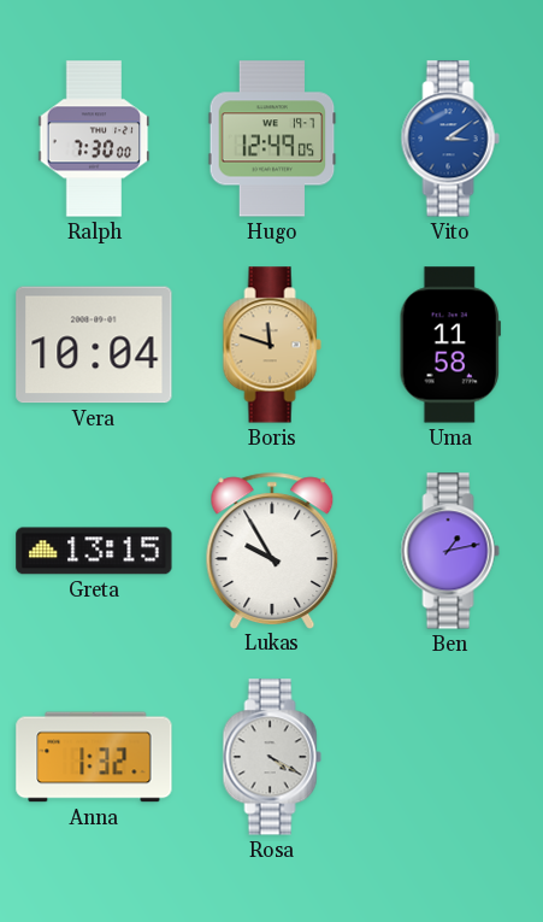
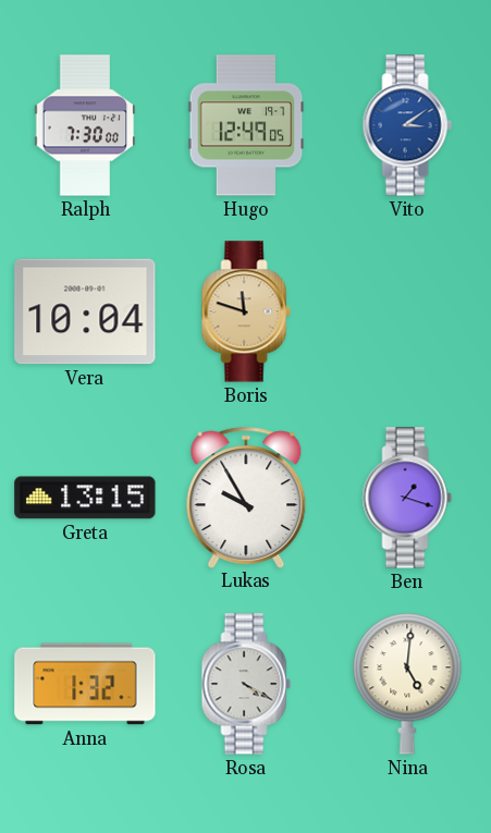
Uma: 11:58 -> none (450, 345)
Ben: 1:13 -> 1:18 (407, 498)
Nina: none -> 5:01 (407, 684)
